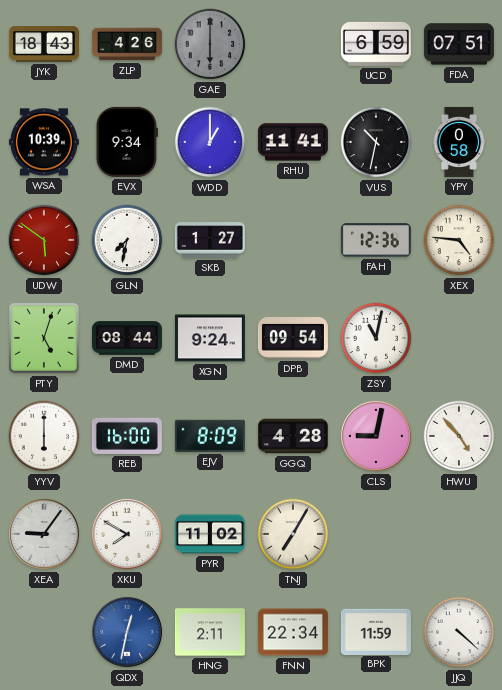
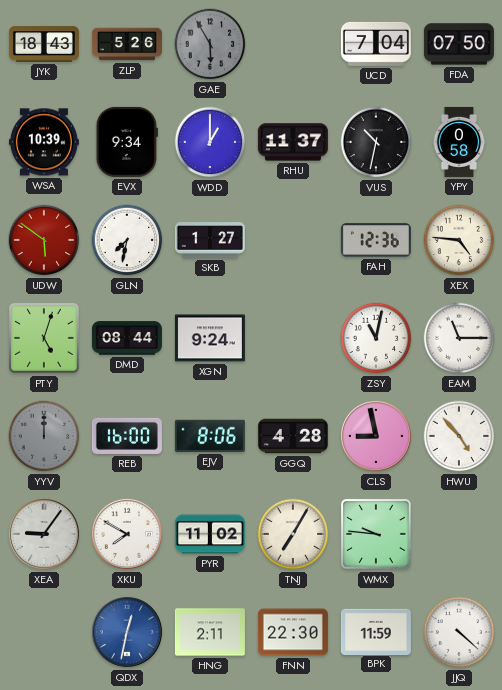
ZLP: 4:26 -> 5:26 (127, 44)
GAE: 6:00 -> 5:55 (210, 44)
UCD: 6:59 -> 7:04 (376, 44)
FDA: 07:51 -> 07:50 (459, 44)
RHU: 11:41 -> 11:37 (293, 142)
DPB: 09:54 -> none (293, 339)
EAM: none -> 11:15 (459, 338)
YYV: 6:00 -> 12:00 (44, 436)
YYV dial: white -> grey (44, 436)
EJV: 8:09 -> 8:06 (210, 436)
CLS: 9:02 -> 8:58 (376, 436)
WMX: none -> 9:46 (376, 534)
FNN: 22:34 -> 22:30 (293, 632)
